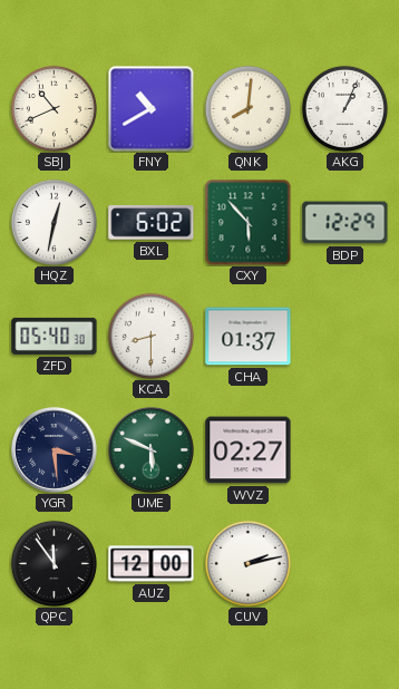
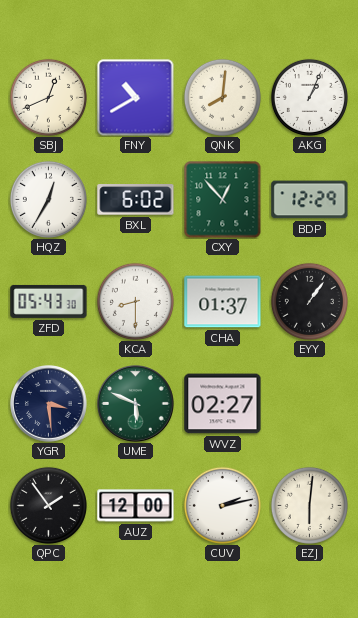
SBJ: 10:41 -> 12:41 (48, 97)
HQZ: 12:32 -> 12:35 (48, 199)
CXY: 5:53 -> 12:53 (222, 199)
ZFD: 05:40 -> 05:43 (49, 301)
EYY: none -> 1:06 (309, 301)
QPC: 11:54 -> 1:54 (48, 505)
EZJ: none -> 6:01 (309, 505)
